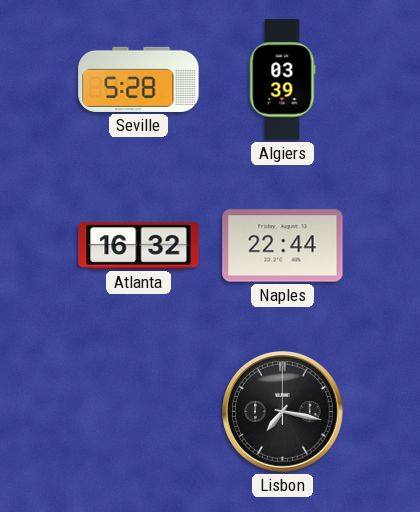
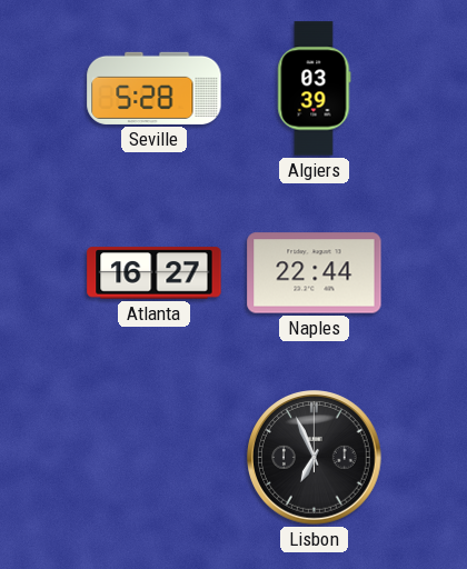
Atlanta: 16:32 -> 16:27 (155, 273)
Lisbon: 7:17 -> 6:56 (315, 458)
